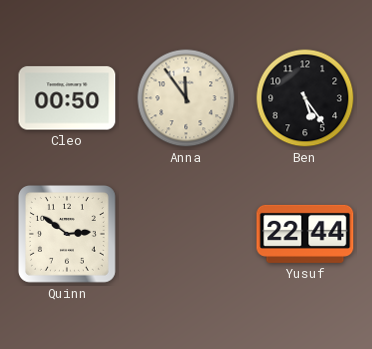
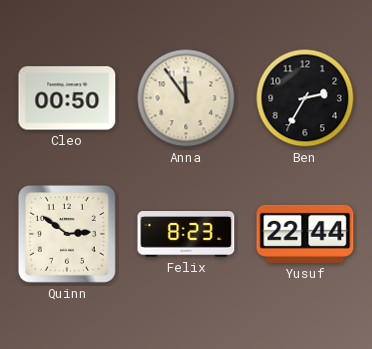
Ben: 5:24 -> 2:35 (305, 98)
Felix: none -> 8:23 (186, 235)
